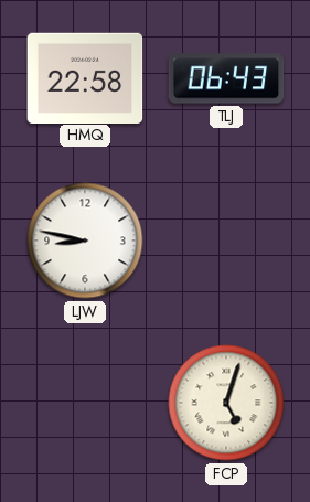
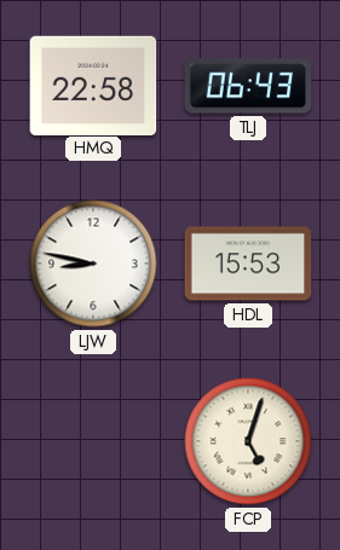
HDL: none -> 15:53 (248, 264)
